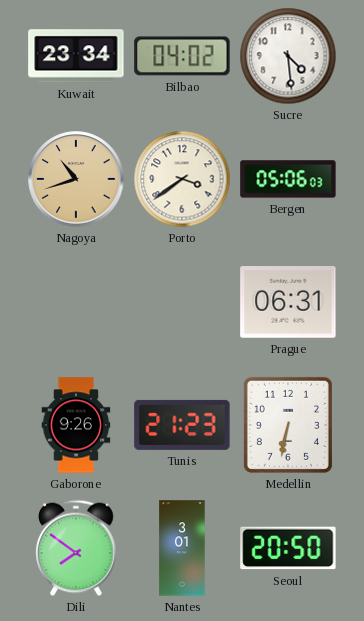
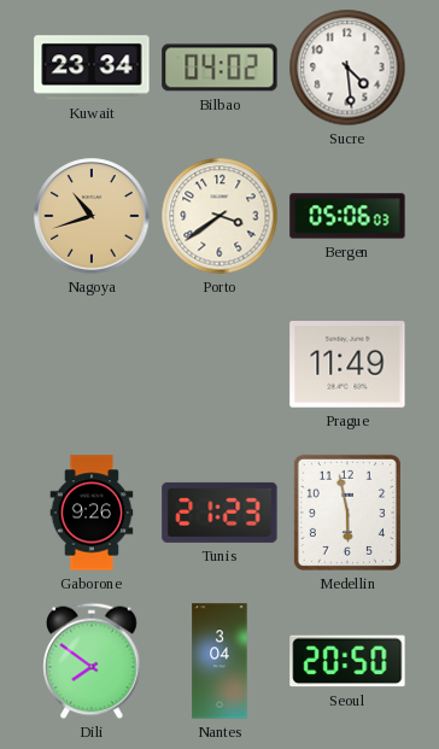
Prague: 06:31 -> 11:49 (347, 365)
Medellin: 6:32 -> 5:58 (347, 513)
Nantes: 3:01 -> 3:04 (219, 661)
